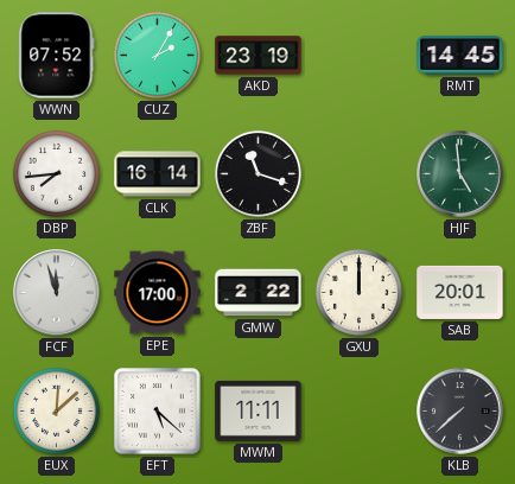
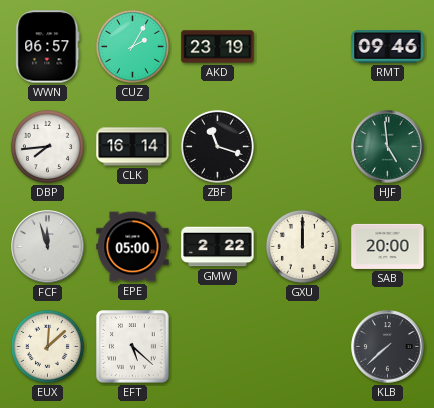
WWN: 07:52 -> 06:57 (48, 47)
RMT: 14:45 -> 09:46 (388, 47)
EPE: 17:00 -> 05:00 (133, 247)
SAB: 20:01 -> 20:00 (388, 246)
MWM: 11:11 -> none (259, 410)
